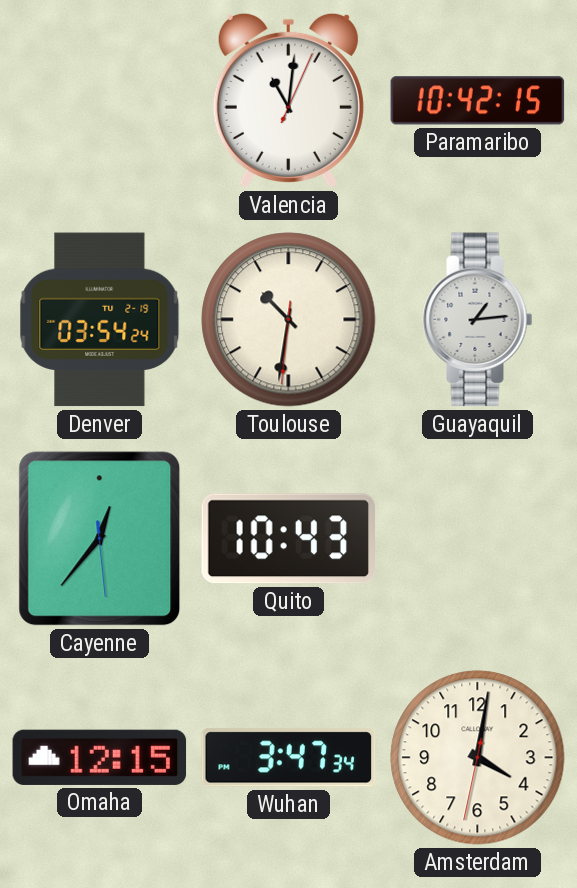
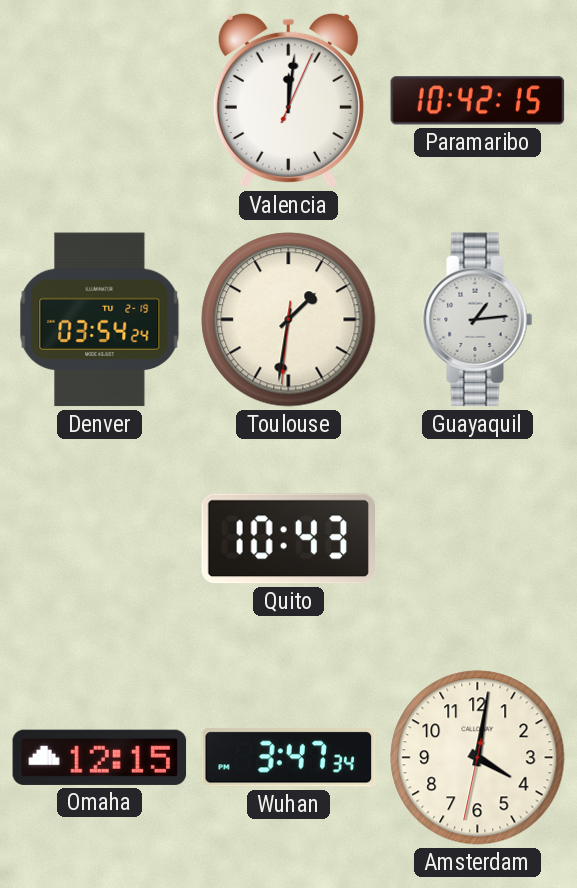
Valencia: 11:01 -> 12:01 (288, 100)
Toulouse: 10:31 -> 1:31 (289, 320)
Cayenne: 12:36 -> none (100, 539)
